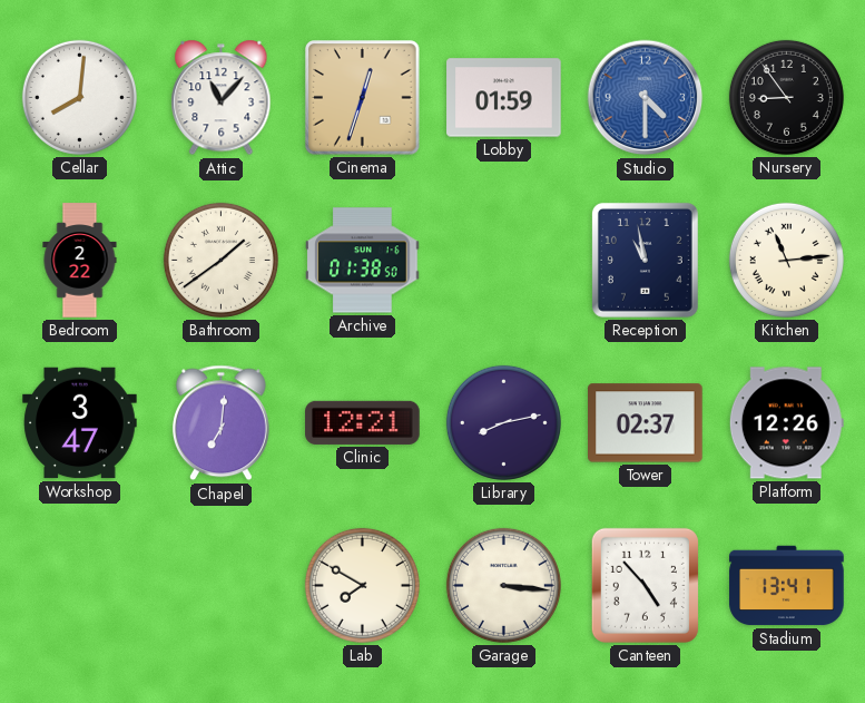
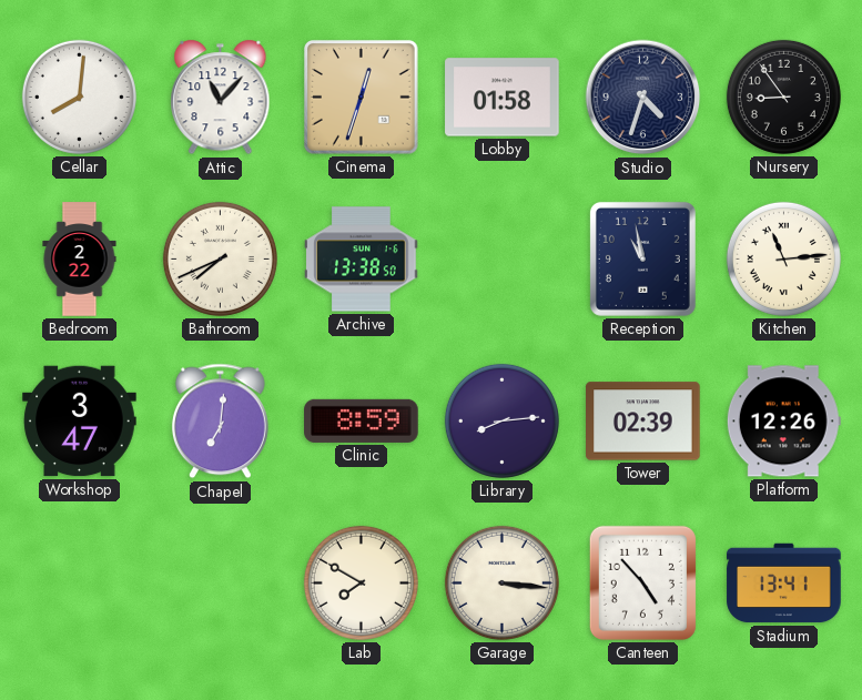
Lobby: 01:59 -> 01:58 (503, 98)
Studio: 4:30 -> 4:33 (643, 98)
Studio dial: blue -> navy (643, 98)
Bathroom: 1:39 -> 7:41 (220, 258)
Archive: 01:38 -> 13:38 (362, 260)
Clinic: 12:21 -> 8:59 (362, 420)
Library: 8:13 -> 8:14 (501, 420)
Tower: 02:37 -> 02:39 (643, 422)
